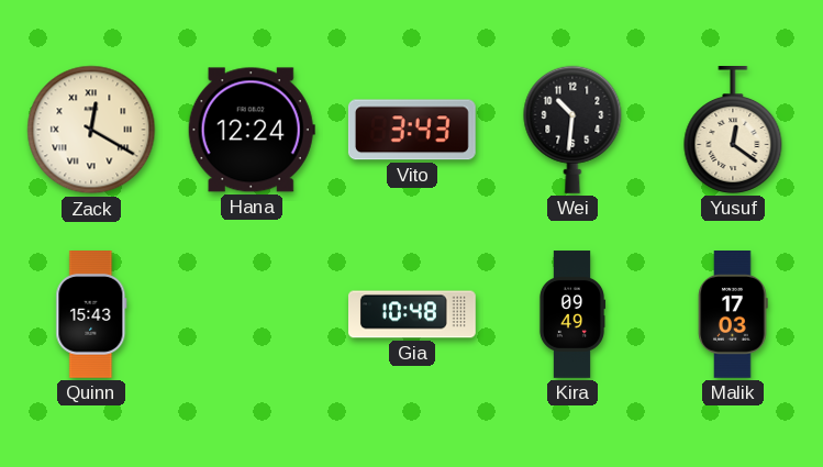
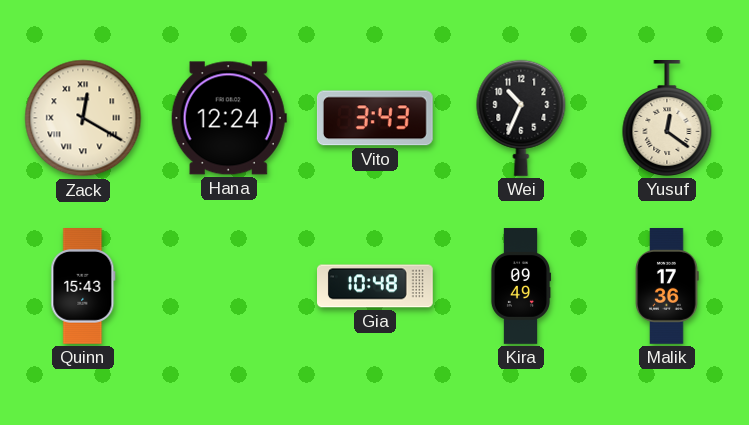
Wei: 10:31 -> 10:34 (521, 118)
Malik: 17:03 -> 17:36 (667, 287)
